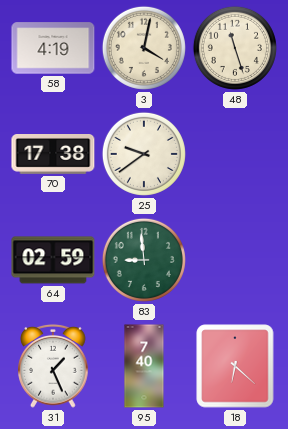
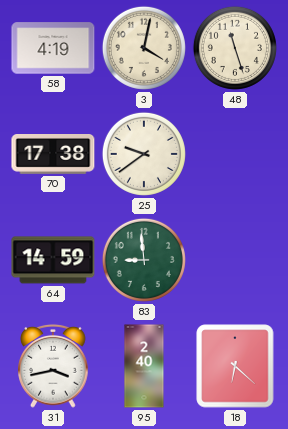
64: 02:59 -> 14:59 (53, 260)
31: 1:26 -> 3:43 (53, 366)
95: 7:40 -> 2:40 (144, 366)
